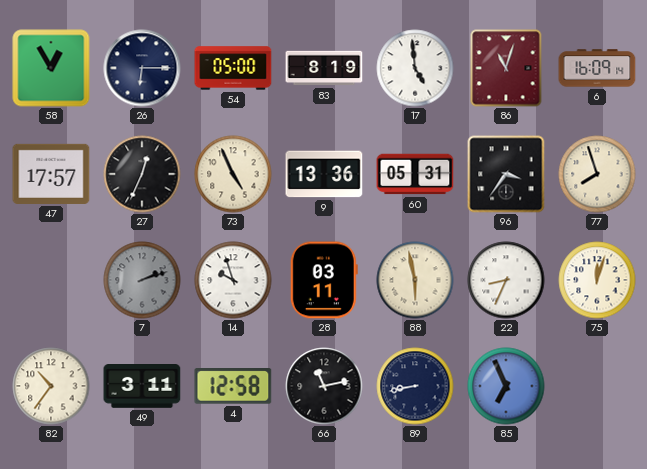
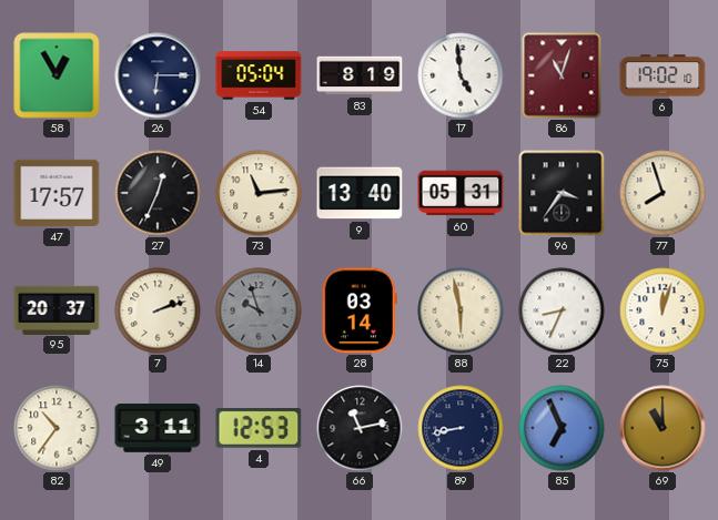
54: 05:00 -> 05:04 (259, 75)
6: 16:09 -> 19:02 (663, 75)
73: 4:56 -> 11:14 (259, 193)
9: 13:36 -> 13:40 (360, 193)
95: none -> 20:37 (57, 309)
7 dial: grey -> cream (158, 310)
14 dial: white -> grey (259, 310)
28: 03:11 -> 03:14 (360, 310)
4: 12:58 -> 12:53 (259, 428)
69: none -> 11:00 (663, 428)
